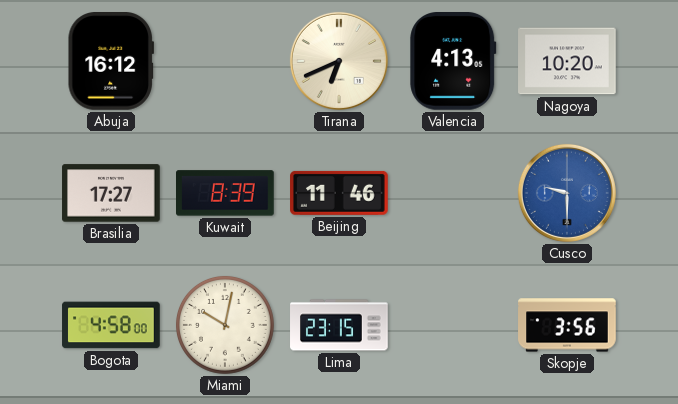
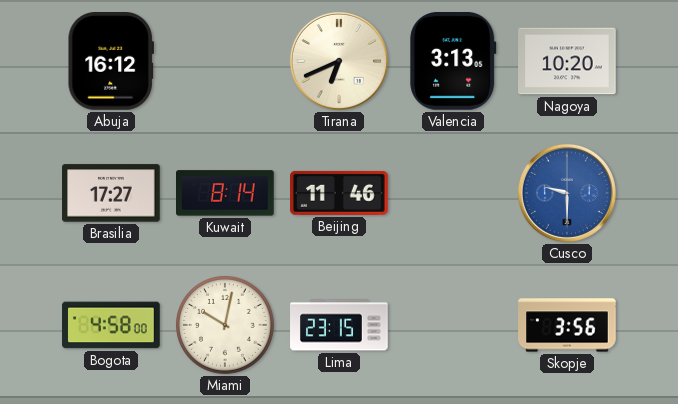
Valencia: 4:13 -> 3:13 (453, 62)
Kuwait: 8:39 -> 8:14 (226, 193)
